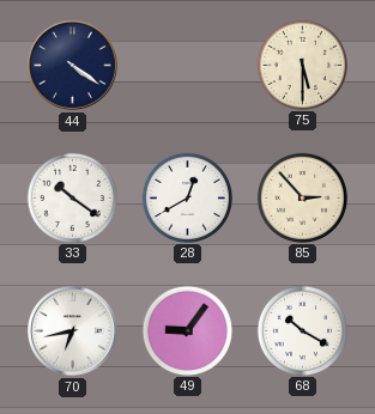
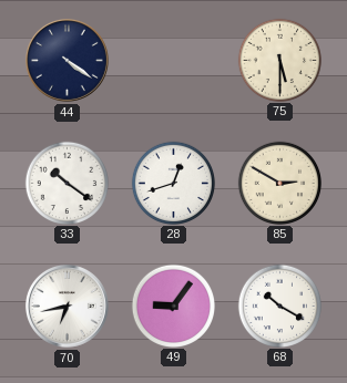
28: 12:40 -> 12:42 (173, 183)
85: 2:53 -> 2:50 (279, 183)
